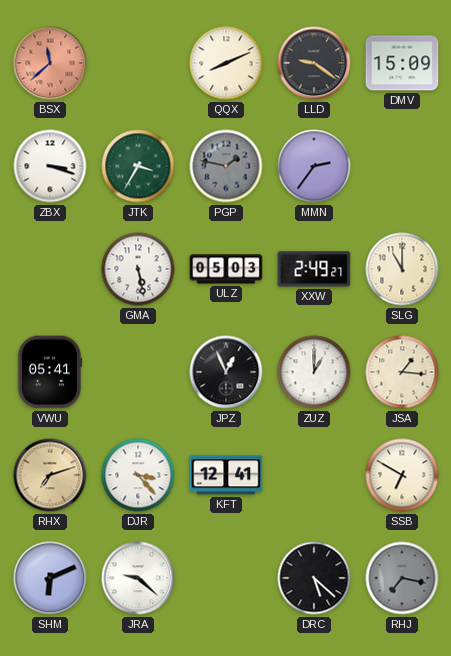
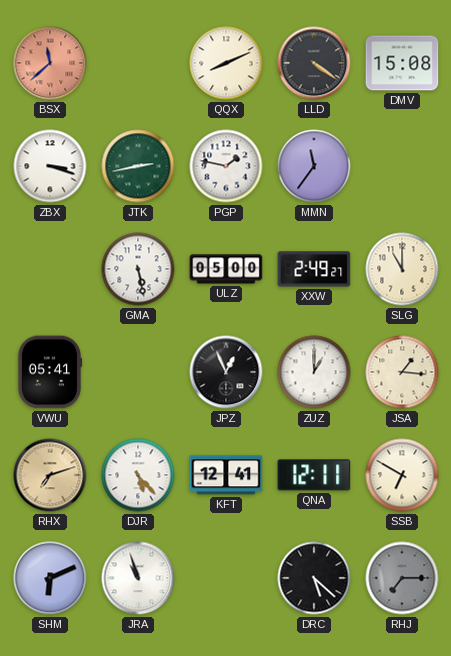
LLD: 9:21 -> 4:21 (314, 63)
DMV: 15:09 -> 15:08 (402, 63)
JTK: 3:35 -> 2:43 (138, 166)
PGP dial: grey -> white (226, 166)
MMN: 2:36 -> 11:36 (314, 166)
ULZ: 05:03 -> 05:00 (226, 269)
DJR: 3:23 -> 5:23 (138, 475)
QNA: none -> 12:11 (314, 475)
JRA: 9:22 -> 10:57 (138, 578)
RHJ: 7:17 -> 7:15 (402, 578)
